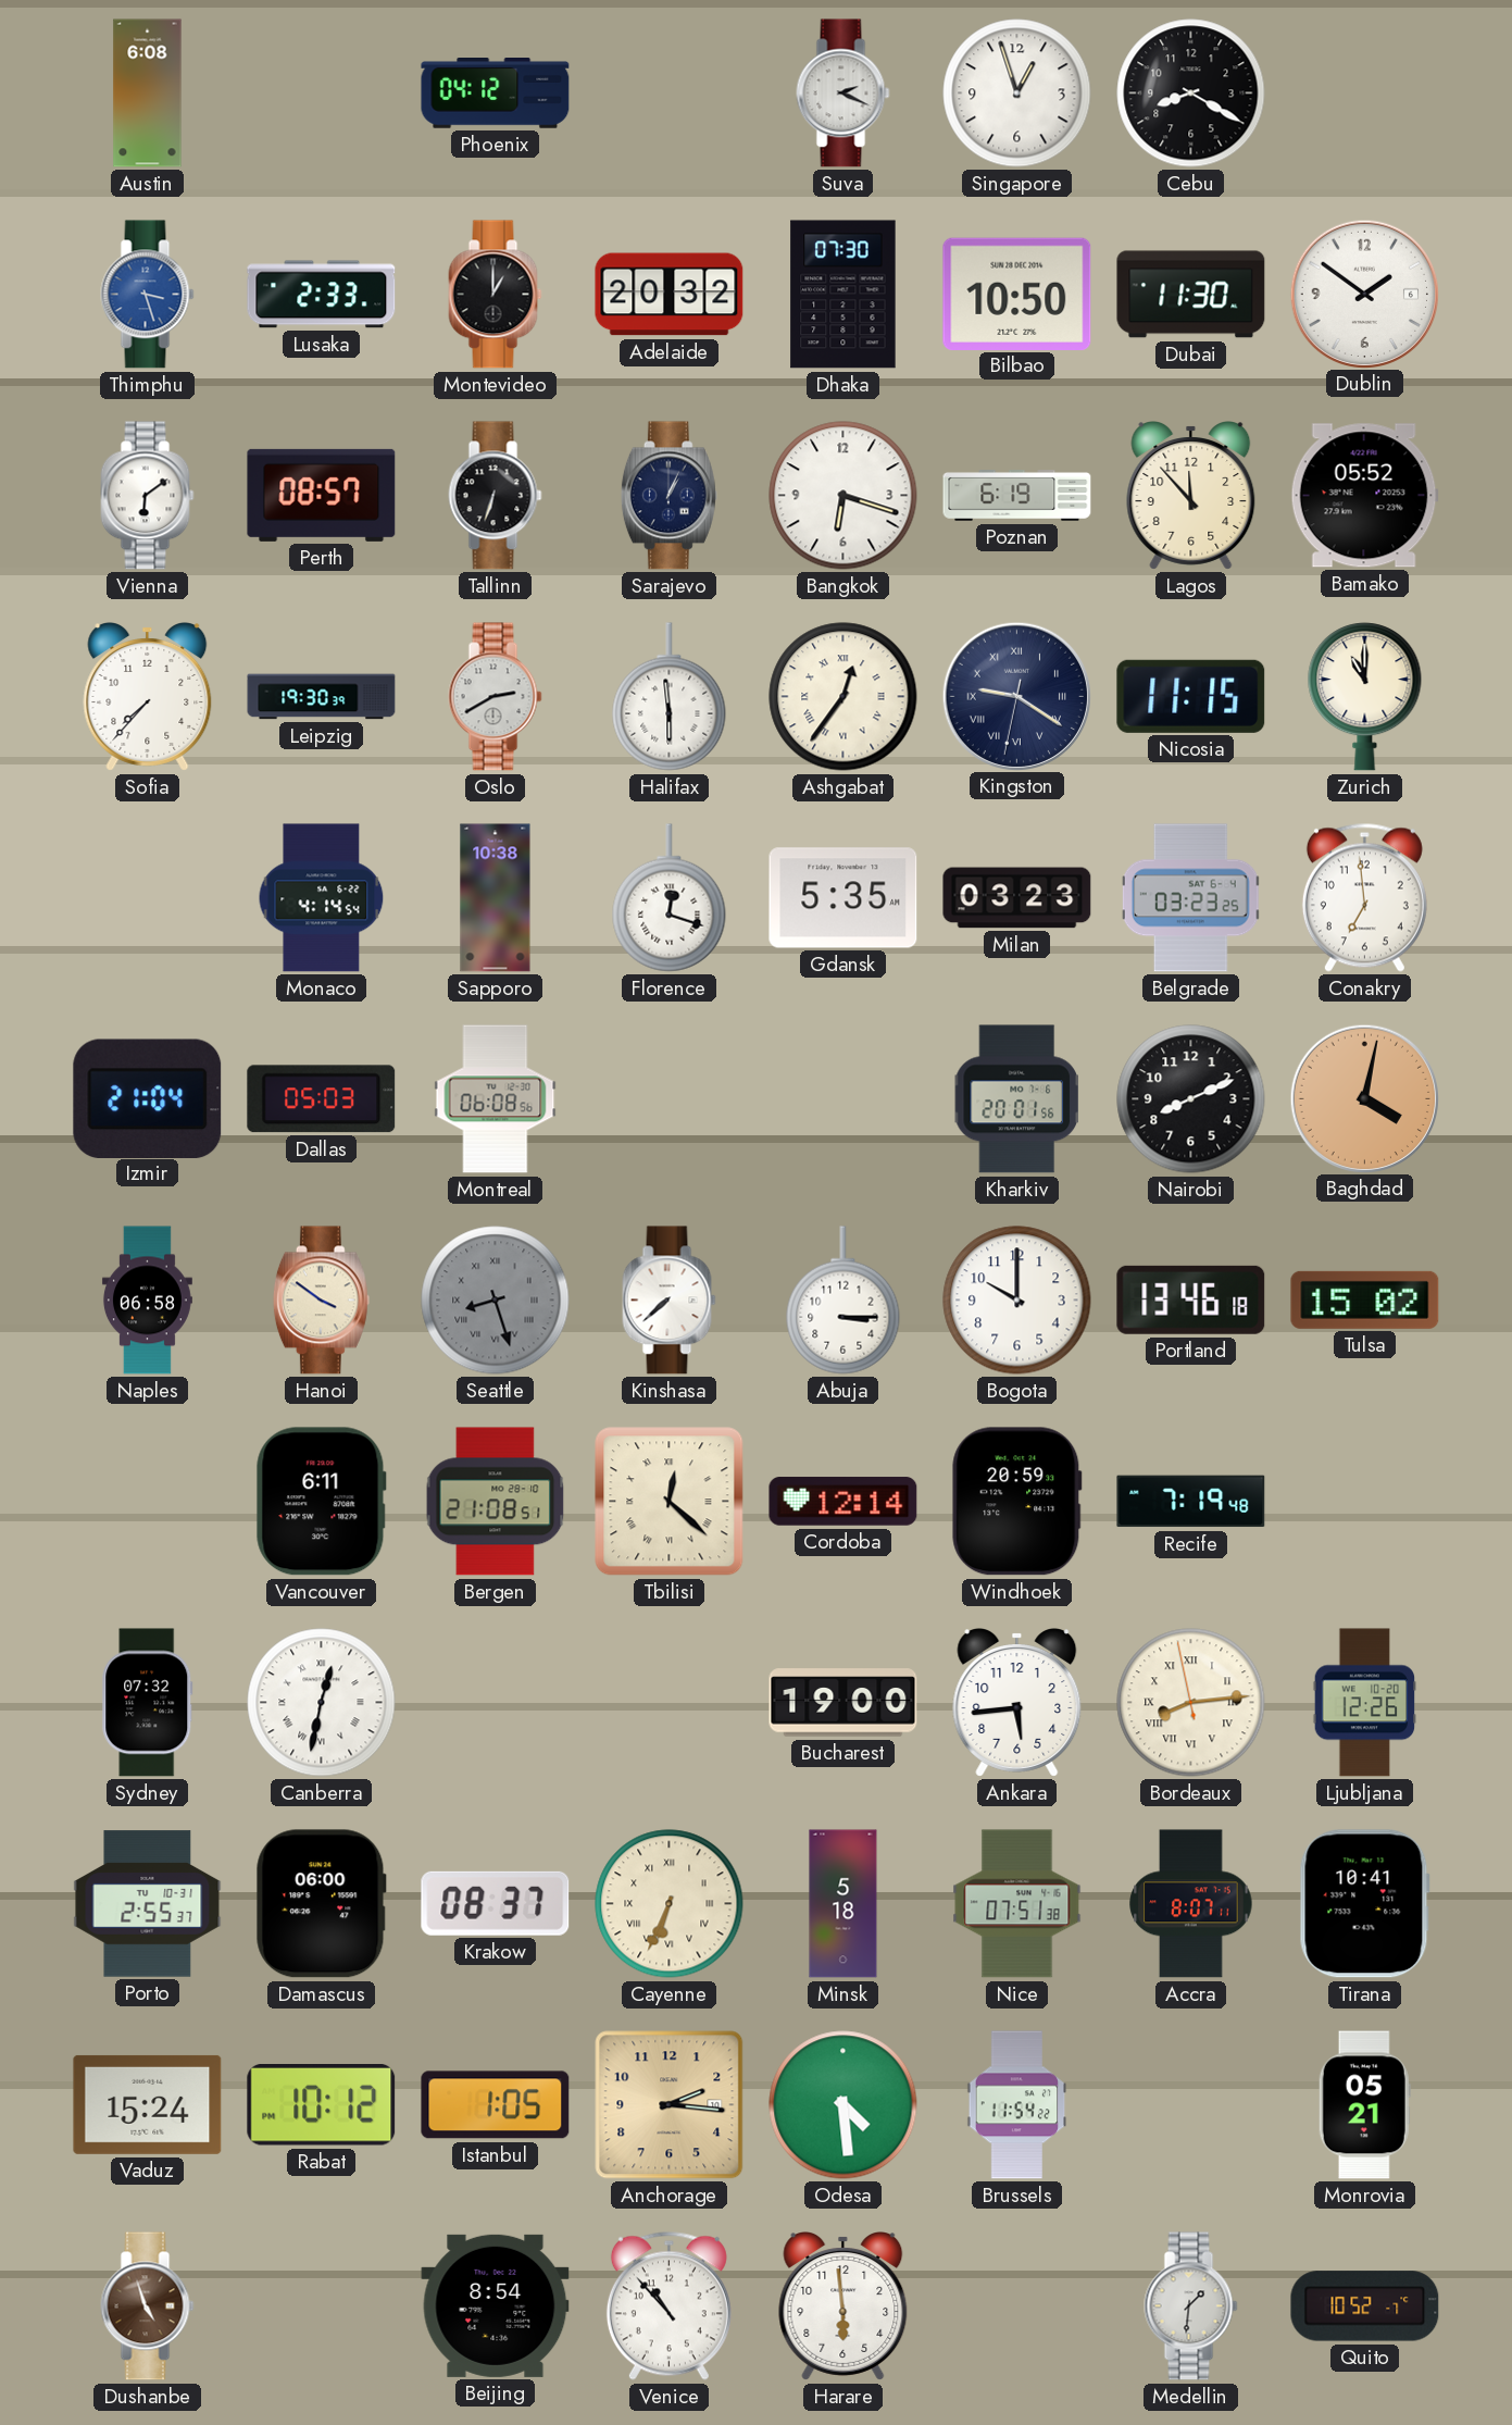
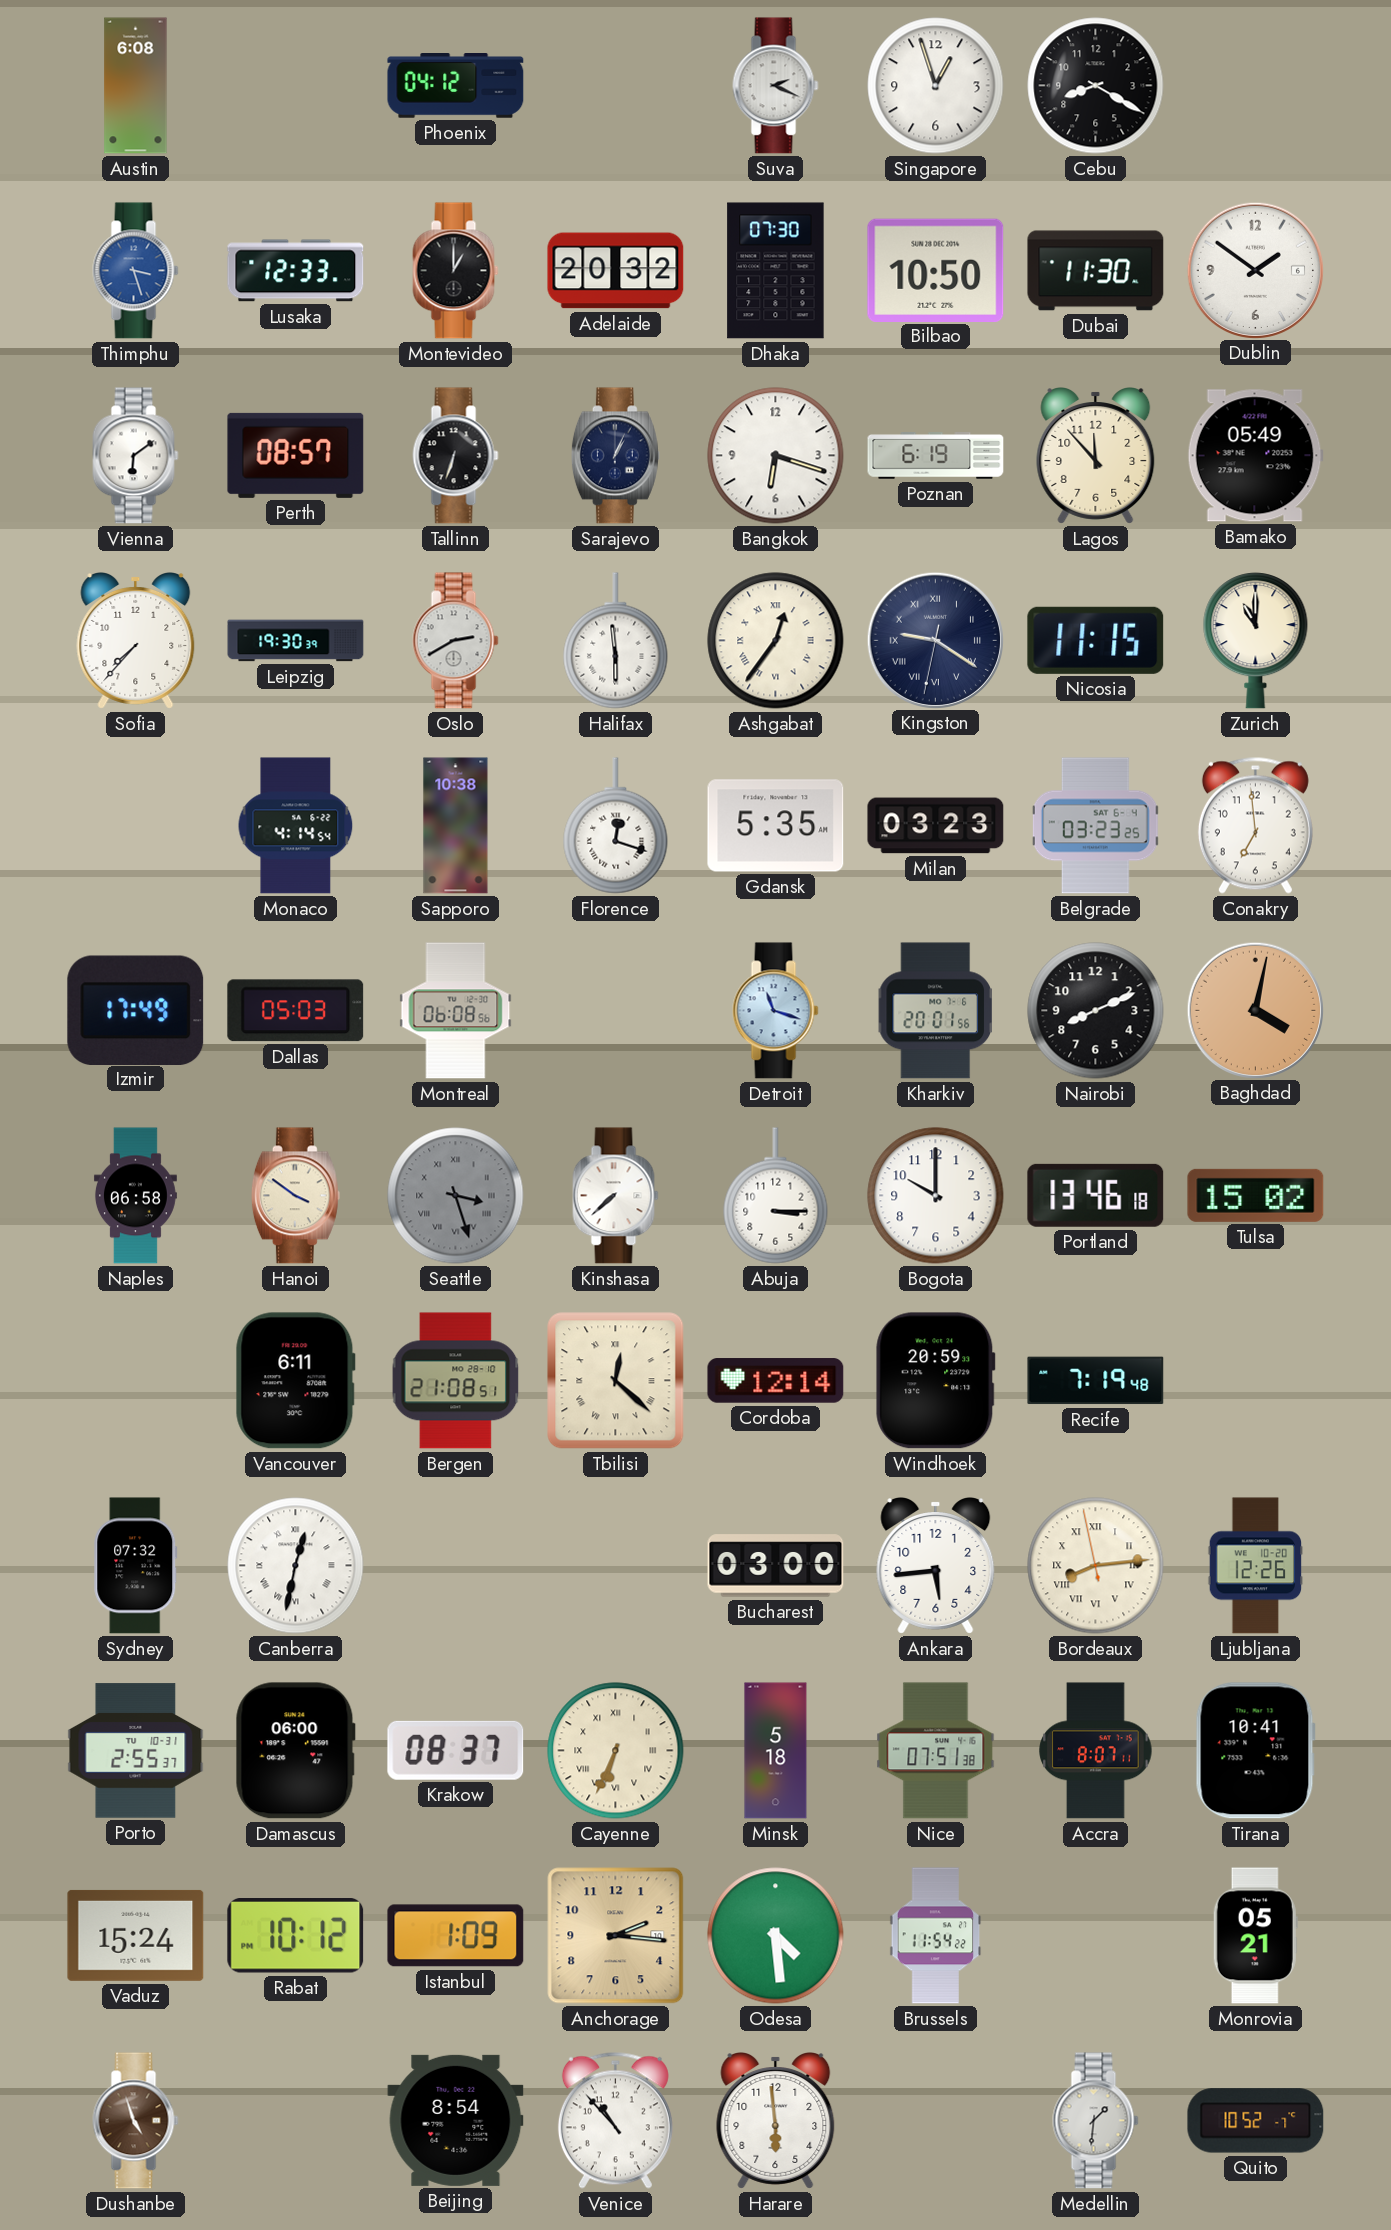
Lusaka: 2:33 -> 12:33 (296, 271)
Bamako: 05:52 -> 05:49 (1255, 456)
Izmir: 21:04 -> 17:49 (136, 1010)
Detroit: none -> 11:18 (776, 1011)
Seattle: 8:27 -> 3:27 (456, 1196)
Bucharest: 19:00 -> 03:00 (776, 1566)
Istanbul: 1:05 -> 1:09 (456, 1936)
